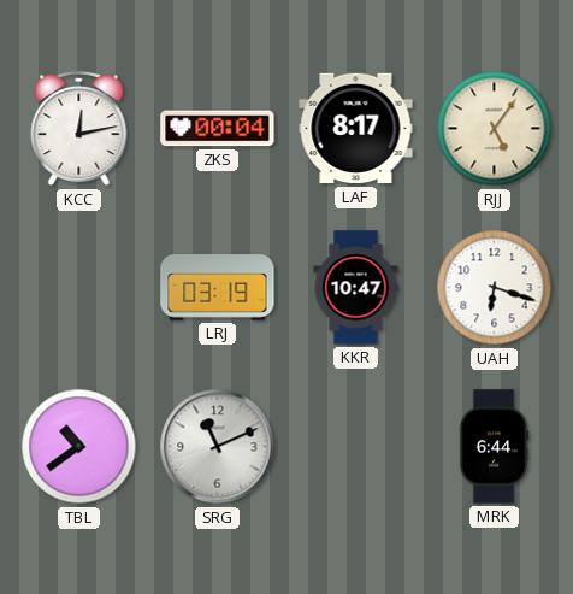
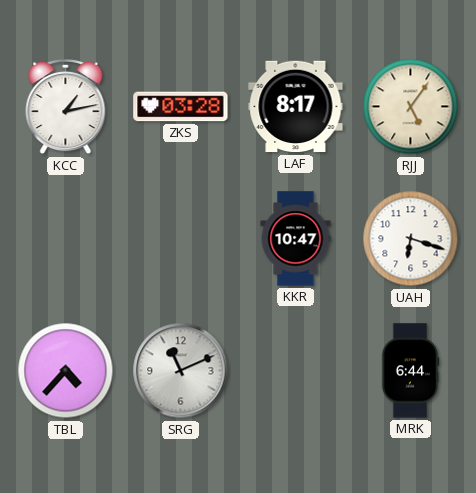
KCC: 12:13 -> 1:13 (66, 107)
ZKS: 00:04 -> 03:28 (181, 107)
LRJ: 03:19 -> none (218, 288)
TBL: 10:39 -> 4:37 (66, 371)
